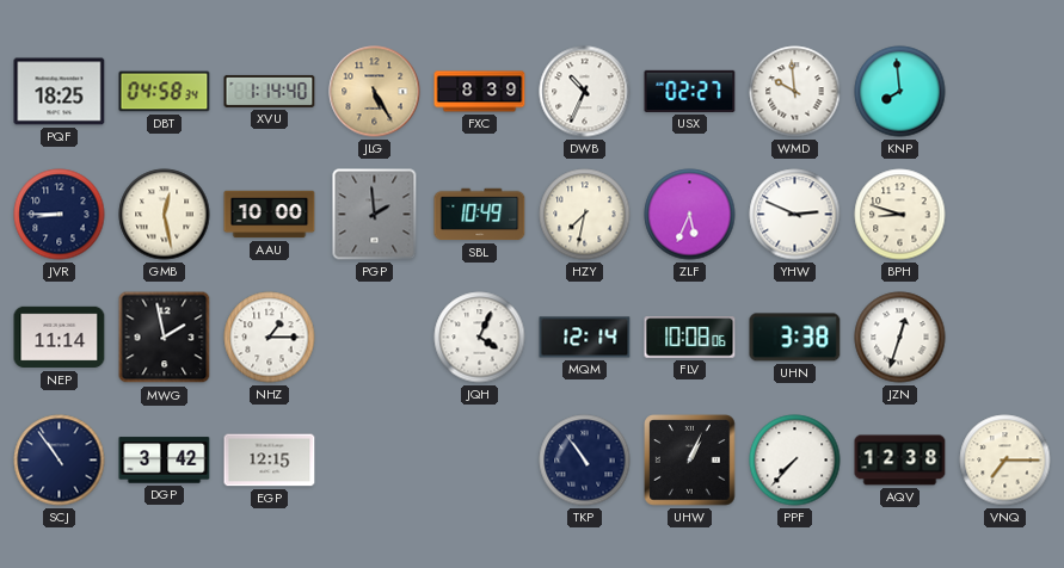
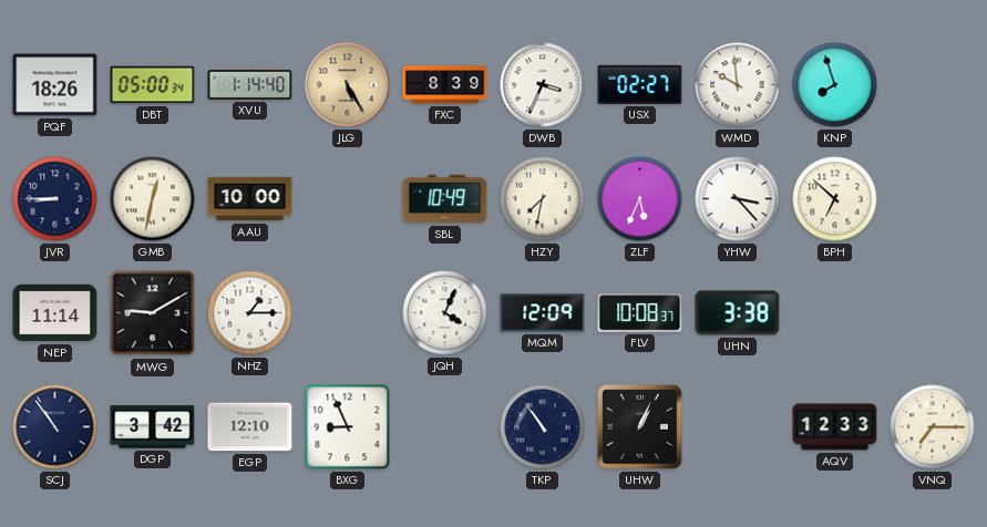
PQF: 18:25 -> 18:26 (55, 85)
DBT: 04:58 -> 05:00 (153, 85)
DWB: 10:34 -> 3:34 (543, 85)
KNP: 7:59 -> 7:57 (835, 85)
GMB: 12:28 -> 12:32 (153, 199)
PGP: 1:59 -> none (375, 215)
YHW: 2:49 -> 3:23 (738, 199)
BPH: 8:48 -> 6:52 (835, 199)
MWG: 1:58 -> 9:10 (153, 313)
MQM: 12:14 -> 12:09 (543, 313)
FLV: 10:08:06 -> 10:08:37 (640, 313)
JZN: 12:33 -> none (900, 338)
EGP: 12:15 -> 12:10 (250, 427)
BXG: none -> 8:56 (348, 427)
PPF: 7:37 -> none (795, 461)
AQV: 12:38 -> 12:33 (835, 427)
